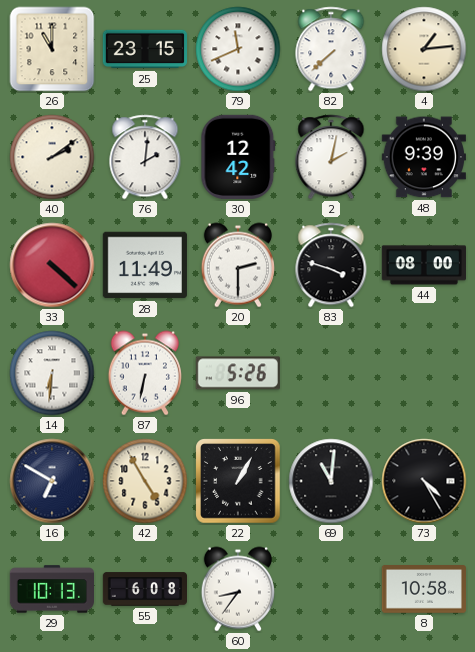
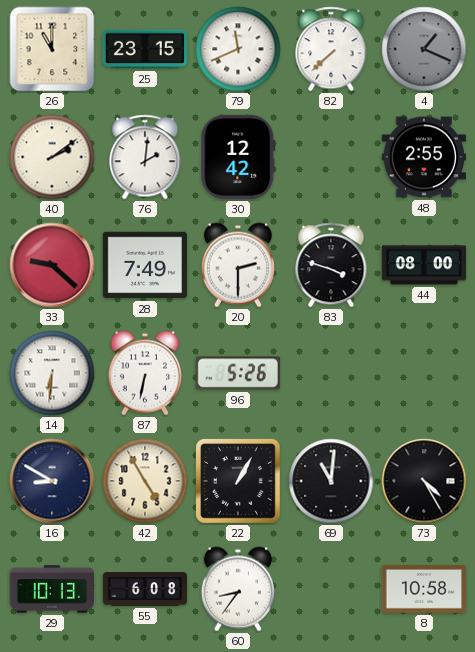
4: 1:14 -> 1:19 (424, 49)
4 dial: cream -> grey (424, 49)
2: 2:02 -> none (331, 157)
48: 9:39 -> 2:55 (424, 157)
33: 4:22 -> 9:22 (52, 265)
28: 11:49 -> 7:49 (145, 265)
16: 6:50 -> 8:50 (52, 481)
